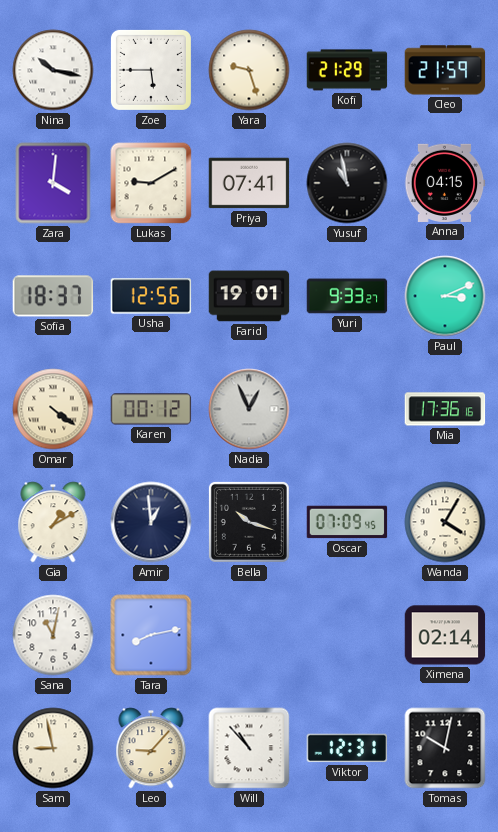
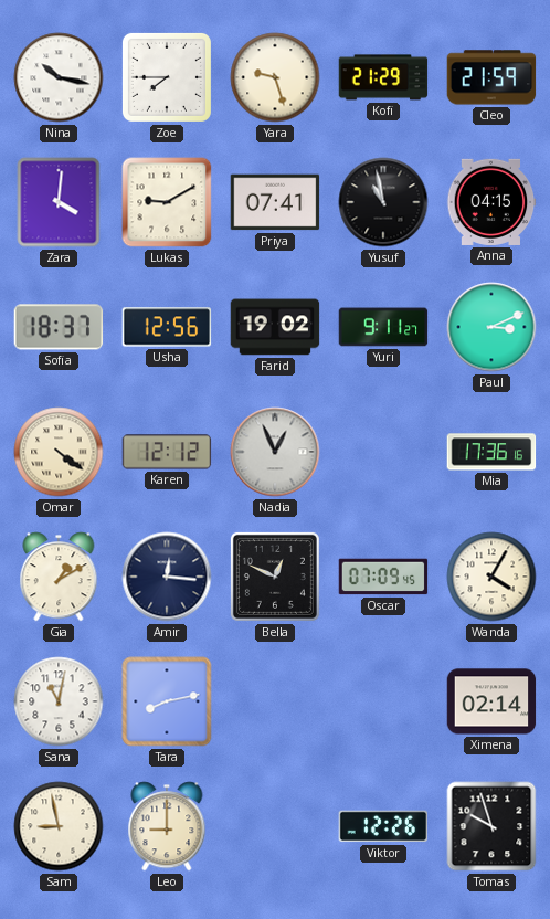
Zoe: 5:45 -> 7:45 (167, 77)
Farid: 19:01 -> 19:02 (275, 327)
Yuri: 9:33 -> 9:11 (383, 327)
Karen: 00:12 -> 12:12 (167, 452)
Amir: 12:59 -> 12:16 (167, 577)
Bella: 10:18 -> 12:49 (275, 577)
Leo: 9:07 -> 9:00 (167, 826)
Will: 10:53 -> none (249, 748)
Viktor: 12:31 -> 12:26 (383, 826)
Tomas: 10:02 -> 9:57 (491, 826)
